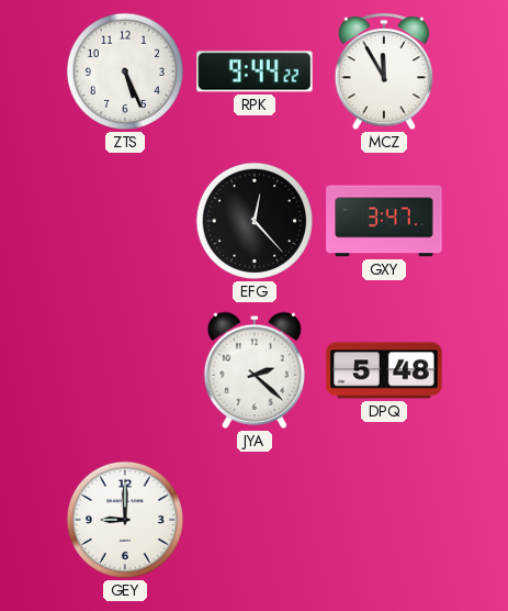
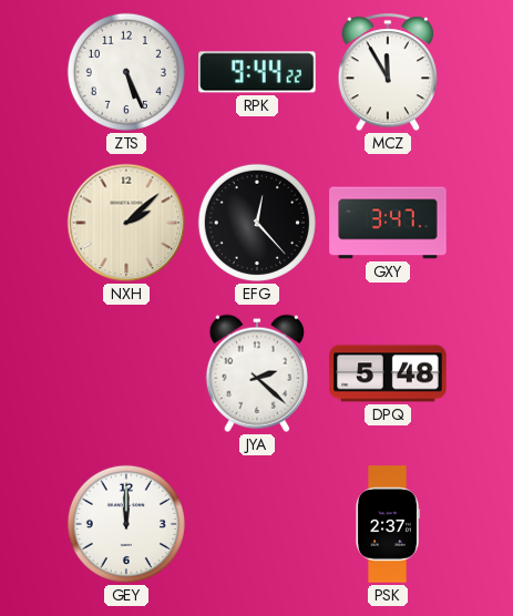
NXH: none -> 2:08 (126, 223)
GEY: 9:00 -> 12:00 (126, 524)
PSK: none -> 2:37 (388, 524)
